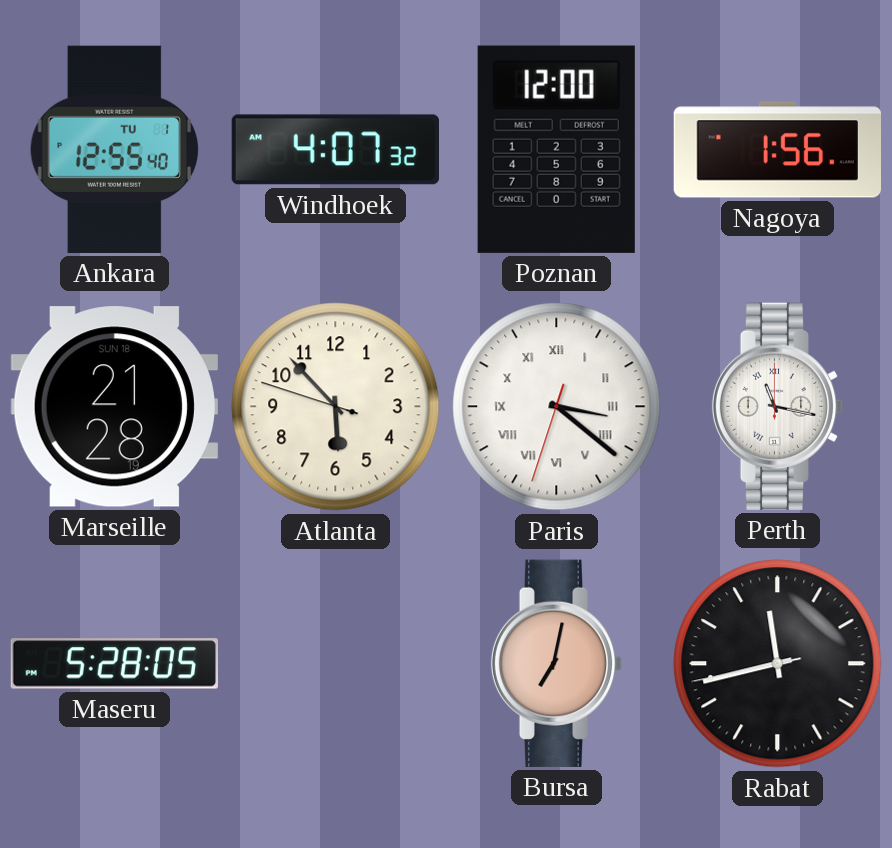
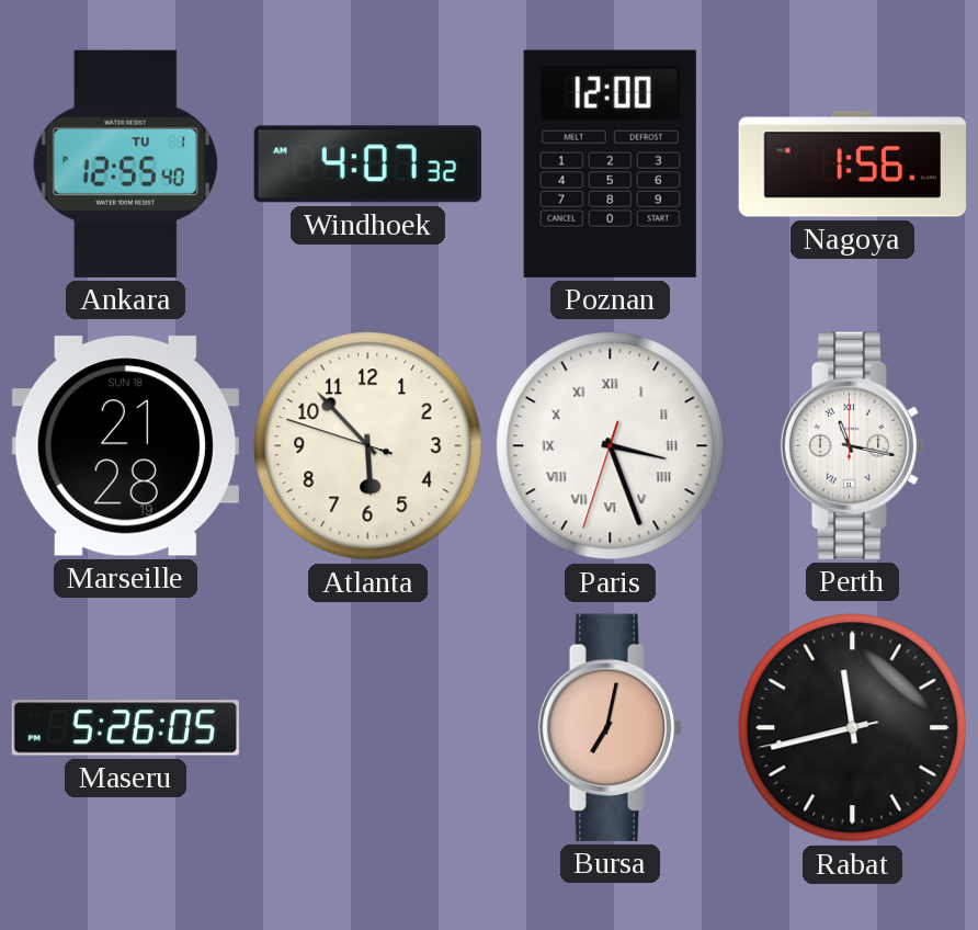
Paris: 3:21 -> 3:26 (611, 446)
Maseru: 5:28 -> 5:26 (125, 728)
